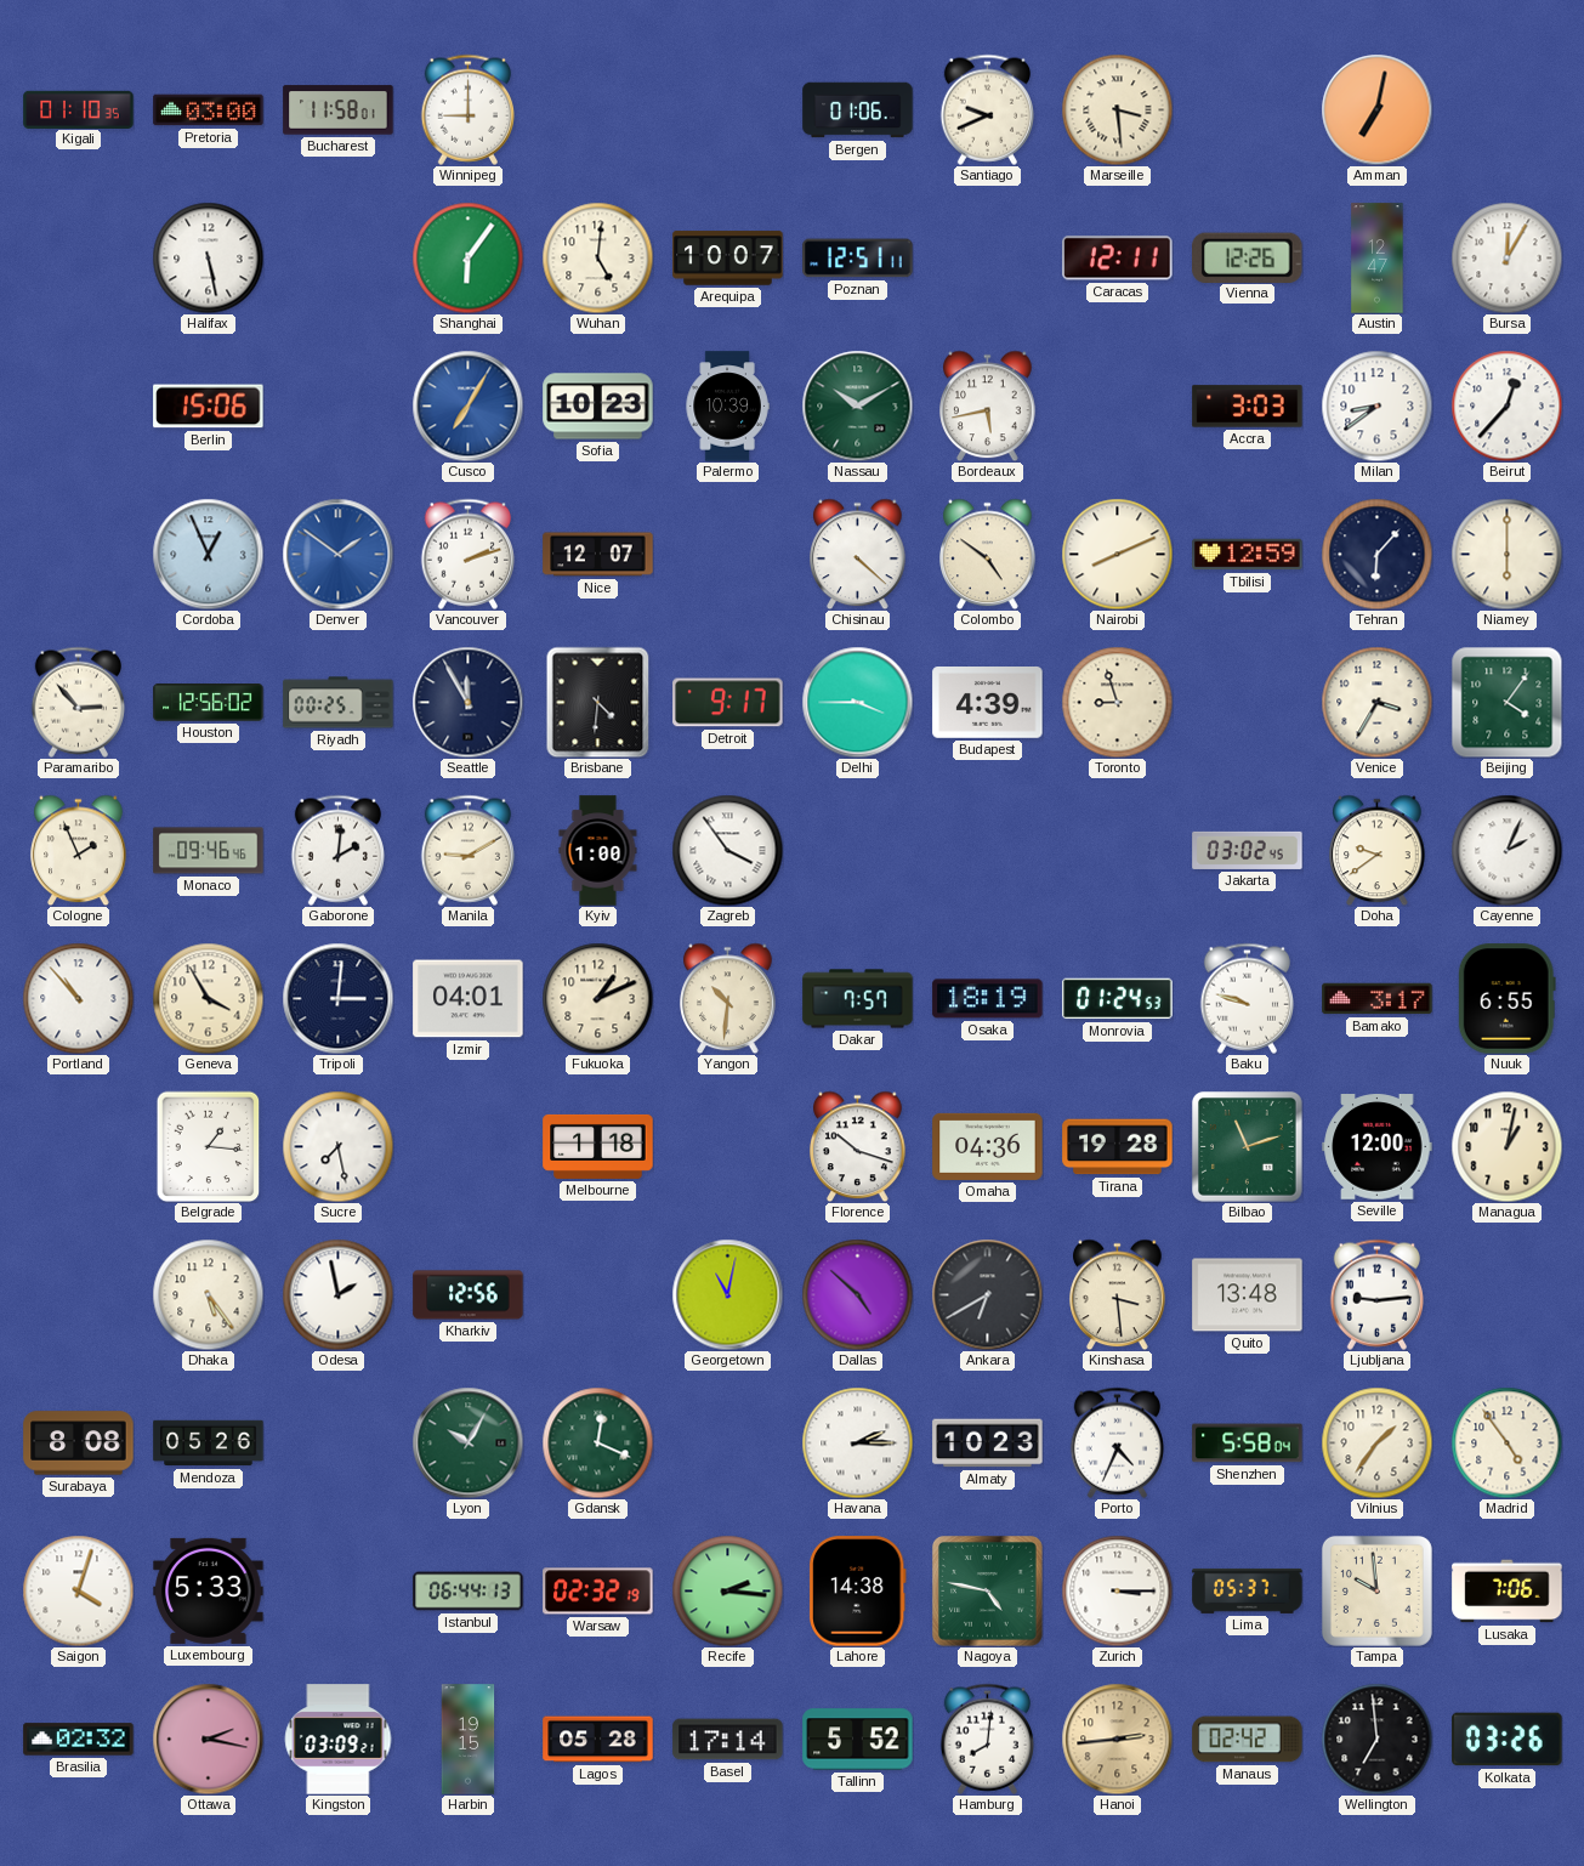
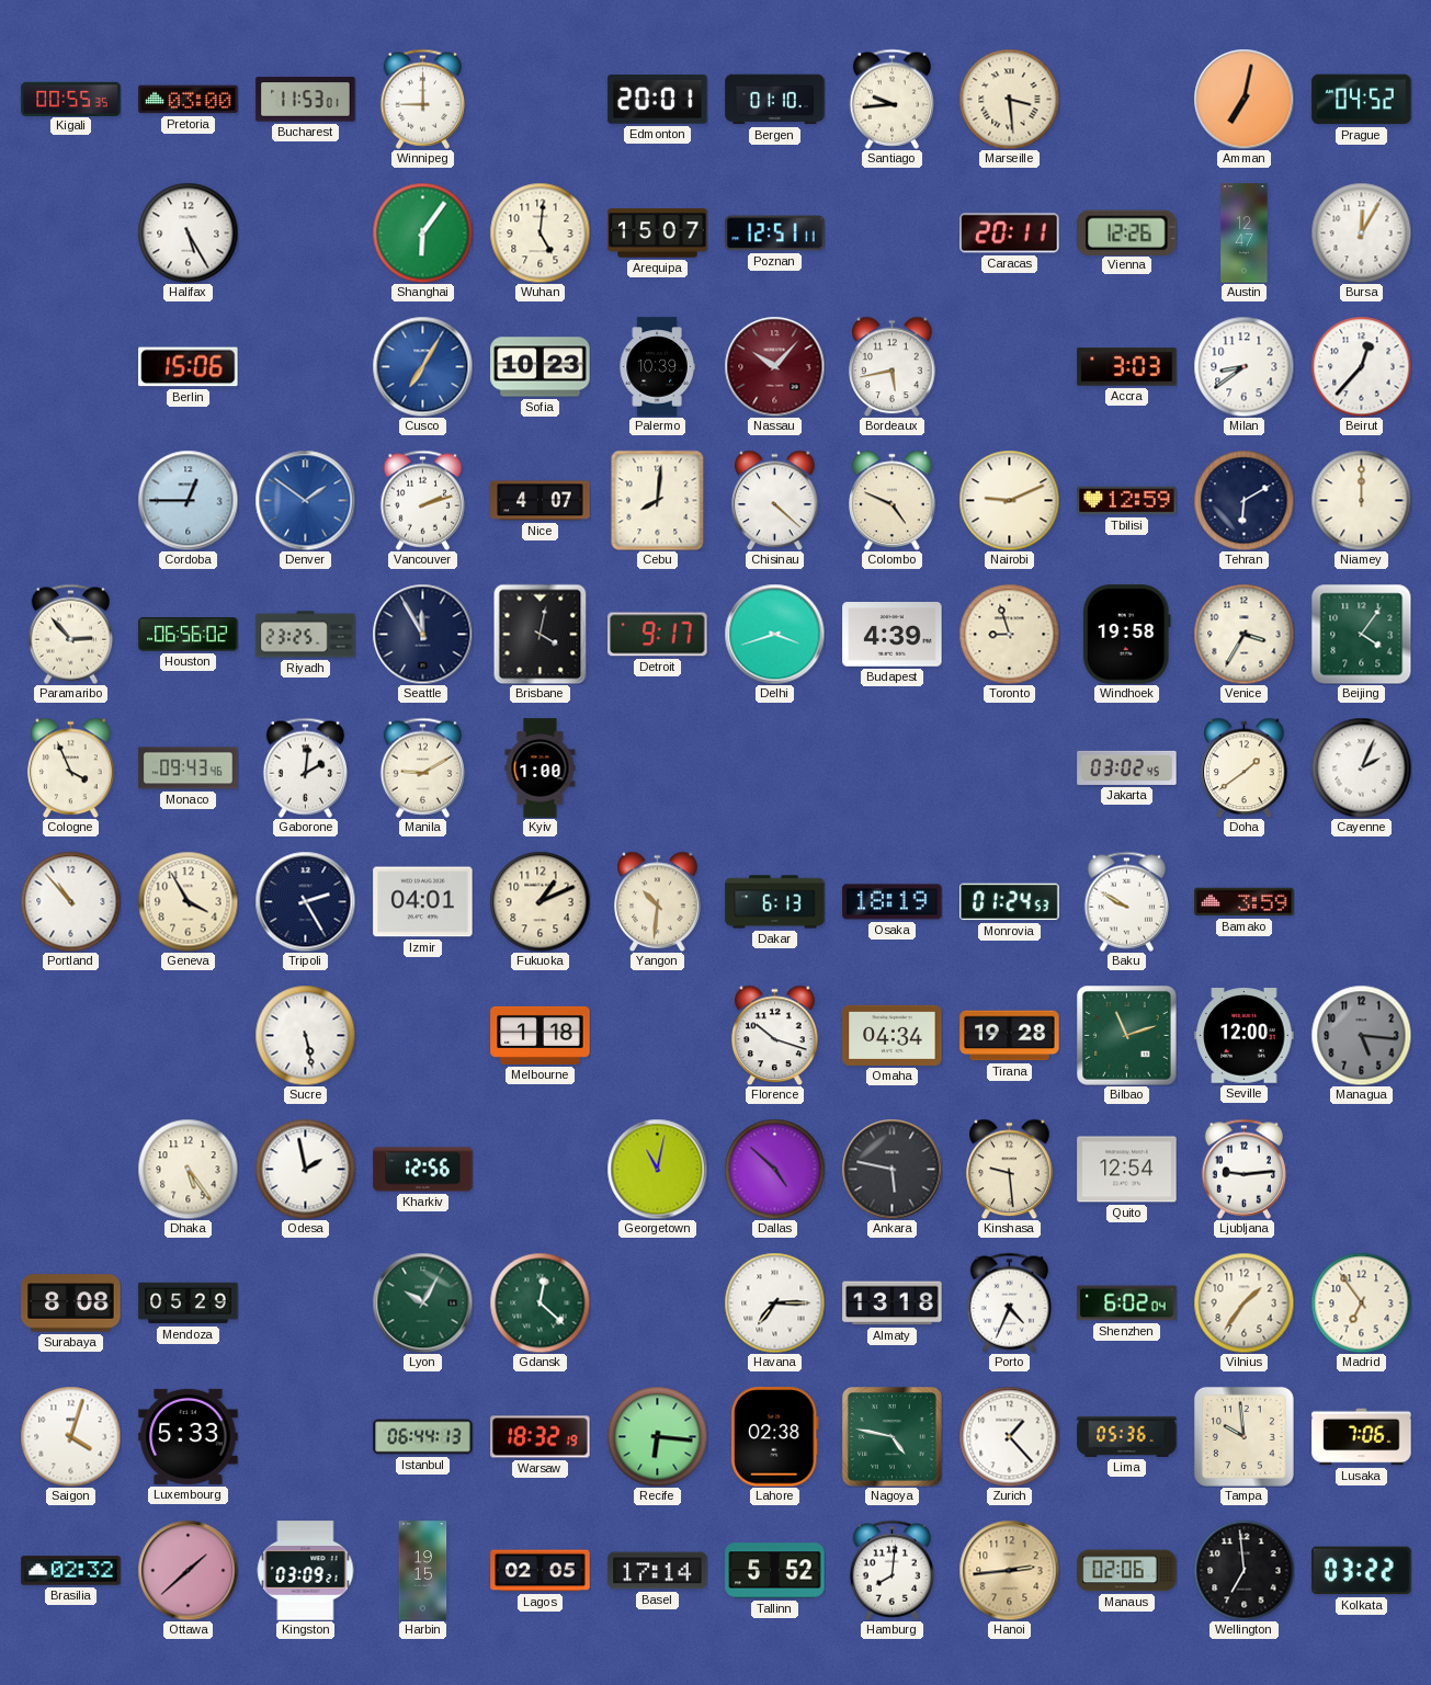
Kigali: 01:10 -> 00:55 (71, 99)
Bucharest: 11:58 -> 11:53 (306, 100)
Edmonton: none -> 20:01 (658, 100)
Bergen: 01:06 -> 01:10 (775, 100)
Santiago: 9:41 -> 9:44 (891, 99)
Prague: none -> 04:52 (1362, 100)
Halifax: 5:28 -> 5:25 (188, 232)
Arequipa: 10:07 -> 15:07 (658, 234)
Caracas: 12:11 -> 20:11 (1010, 234)
Nassau: 10:10 -> 10:07 (774, 366)
Nassau dial: green -> burgundy (774, 366)
Cordoba: 12:56 -> 12:45 (188, 500)
Nice: 12:07 -> 4:07 (541, 501)
Cebu: none -> 8:01 (658, 500)
Colombo: 4:51 -> 4:49 (893, 500)
Nairobi: 8:11 -> 9:11 (1009, 500)
Tehran: 6:07 -> 6:10 (1243, 500)
Niamey: 6:00 -> 12:00 (1361, 500)
Houston: 12:56 -> 06:56 (189, 635)
Riyadh: 00:25 -> 23:25 (306, 635)
Brisbane: 4:31 -> 4:02 (541, 634)
Delhi: 3:45 -> 3:42 (774, 634)
Windhoek: none -> 19:58 (1126, 635)
Cologne: 1:56 -> 3:56 (71, 767)
Monaco: 09:46 -> 09:43 (189, 769)
Zagreb: 3:54 -> none (727, 850)
Doha: 9:39 -> 1:39 (1245, 767)
Tripoli: 3:01 -> 2:25 (305, 901)
Dakar: 7:57 -> 6:13 (775, 902)
Baku: 9:48 -> 9:50 (1126, 901)
Bamako: 3:17 -> 3:59 (1245, 902)
Nuuk: 6:55 -> none (1506, 999)
Belgrade: 1:16 -> none (209, 1146)
Sucre: 7:28 -> 5:28 (305, 1035)
Omaha: 04:36 -> 04:34 (893, 1035)
Managua: 1:02 -> 5:16 (1361, 1035)
Managua dial: cream -> grey (1361, 1035)
Ankara: 6:40 -> 5:47 (891, 1169)
Kinshasa: 3:29 -> 9:29 (1010, 1169)
Quito: 13:48 -> 12:54 (1127, 1170)
Mendoza: 05:26 -> 05:29 (189, 1303)
Gdansk: 12:19 -> 12:22 (540, 1302)
Havana: 2:15 -> 7:15 (774, 1302)
Almaty: 10:23 -> 13:18 (893, 1303)
Shenzhen: 5:58 -> 6:02 (1127, 1303)
Madrid: 4:54 -> 6:54 (1361, 1302)
Warsaw: 02:32 -> 18:32 (541, 1437)
Recife: 2:16 -> 6:16 (657, 1436)
Lahore: 14:38 -> 02:38 (774, 1437)
Zurich: 3:15 -> 1:23 (1009, 1436)
Lima: 05:37 -> 05:36 (1127, 1436)
Ottawa: 2:17 -> 1:38 (188, 1570)
Lagos: 05:28 -> 02:05 (541, 1571)
Manaus: 02:42 -> 02:06 (1127, 1571)
Kolkata: 03:26 -> 03:22 (1362, 1571)
